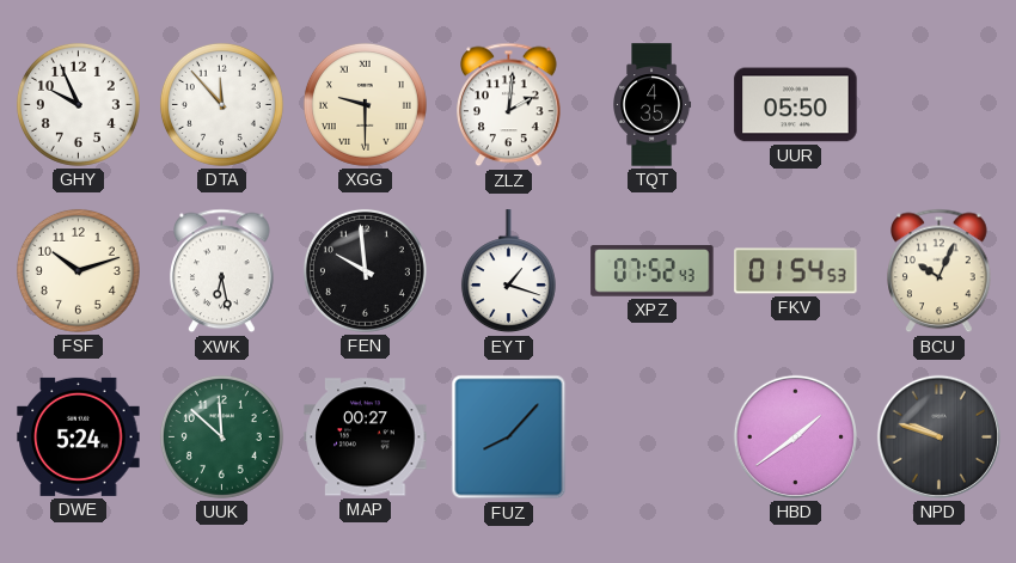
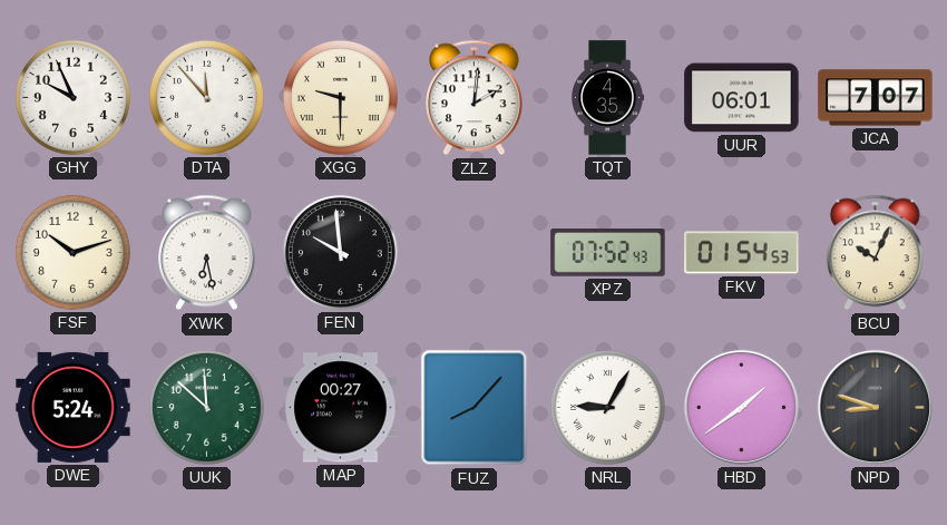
UUR: 05:50 -> 06:01 (742, 98)
JCA: none -> 7:07 (876, 98)
EYT: 1:18 -> none (508, 271)
NRL: none -> 9:05 (607, 407)
NPD: 9:48 -> 8:48 (875, 407)
